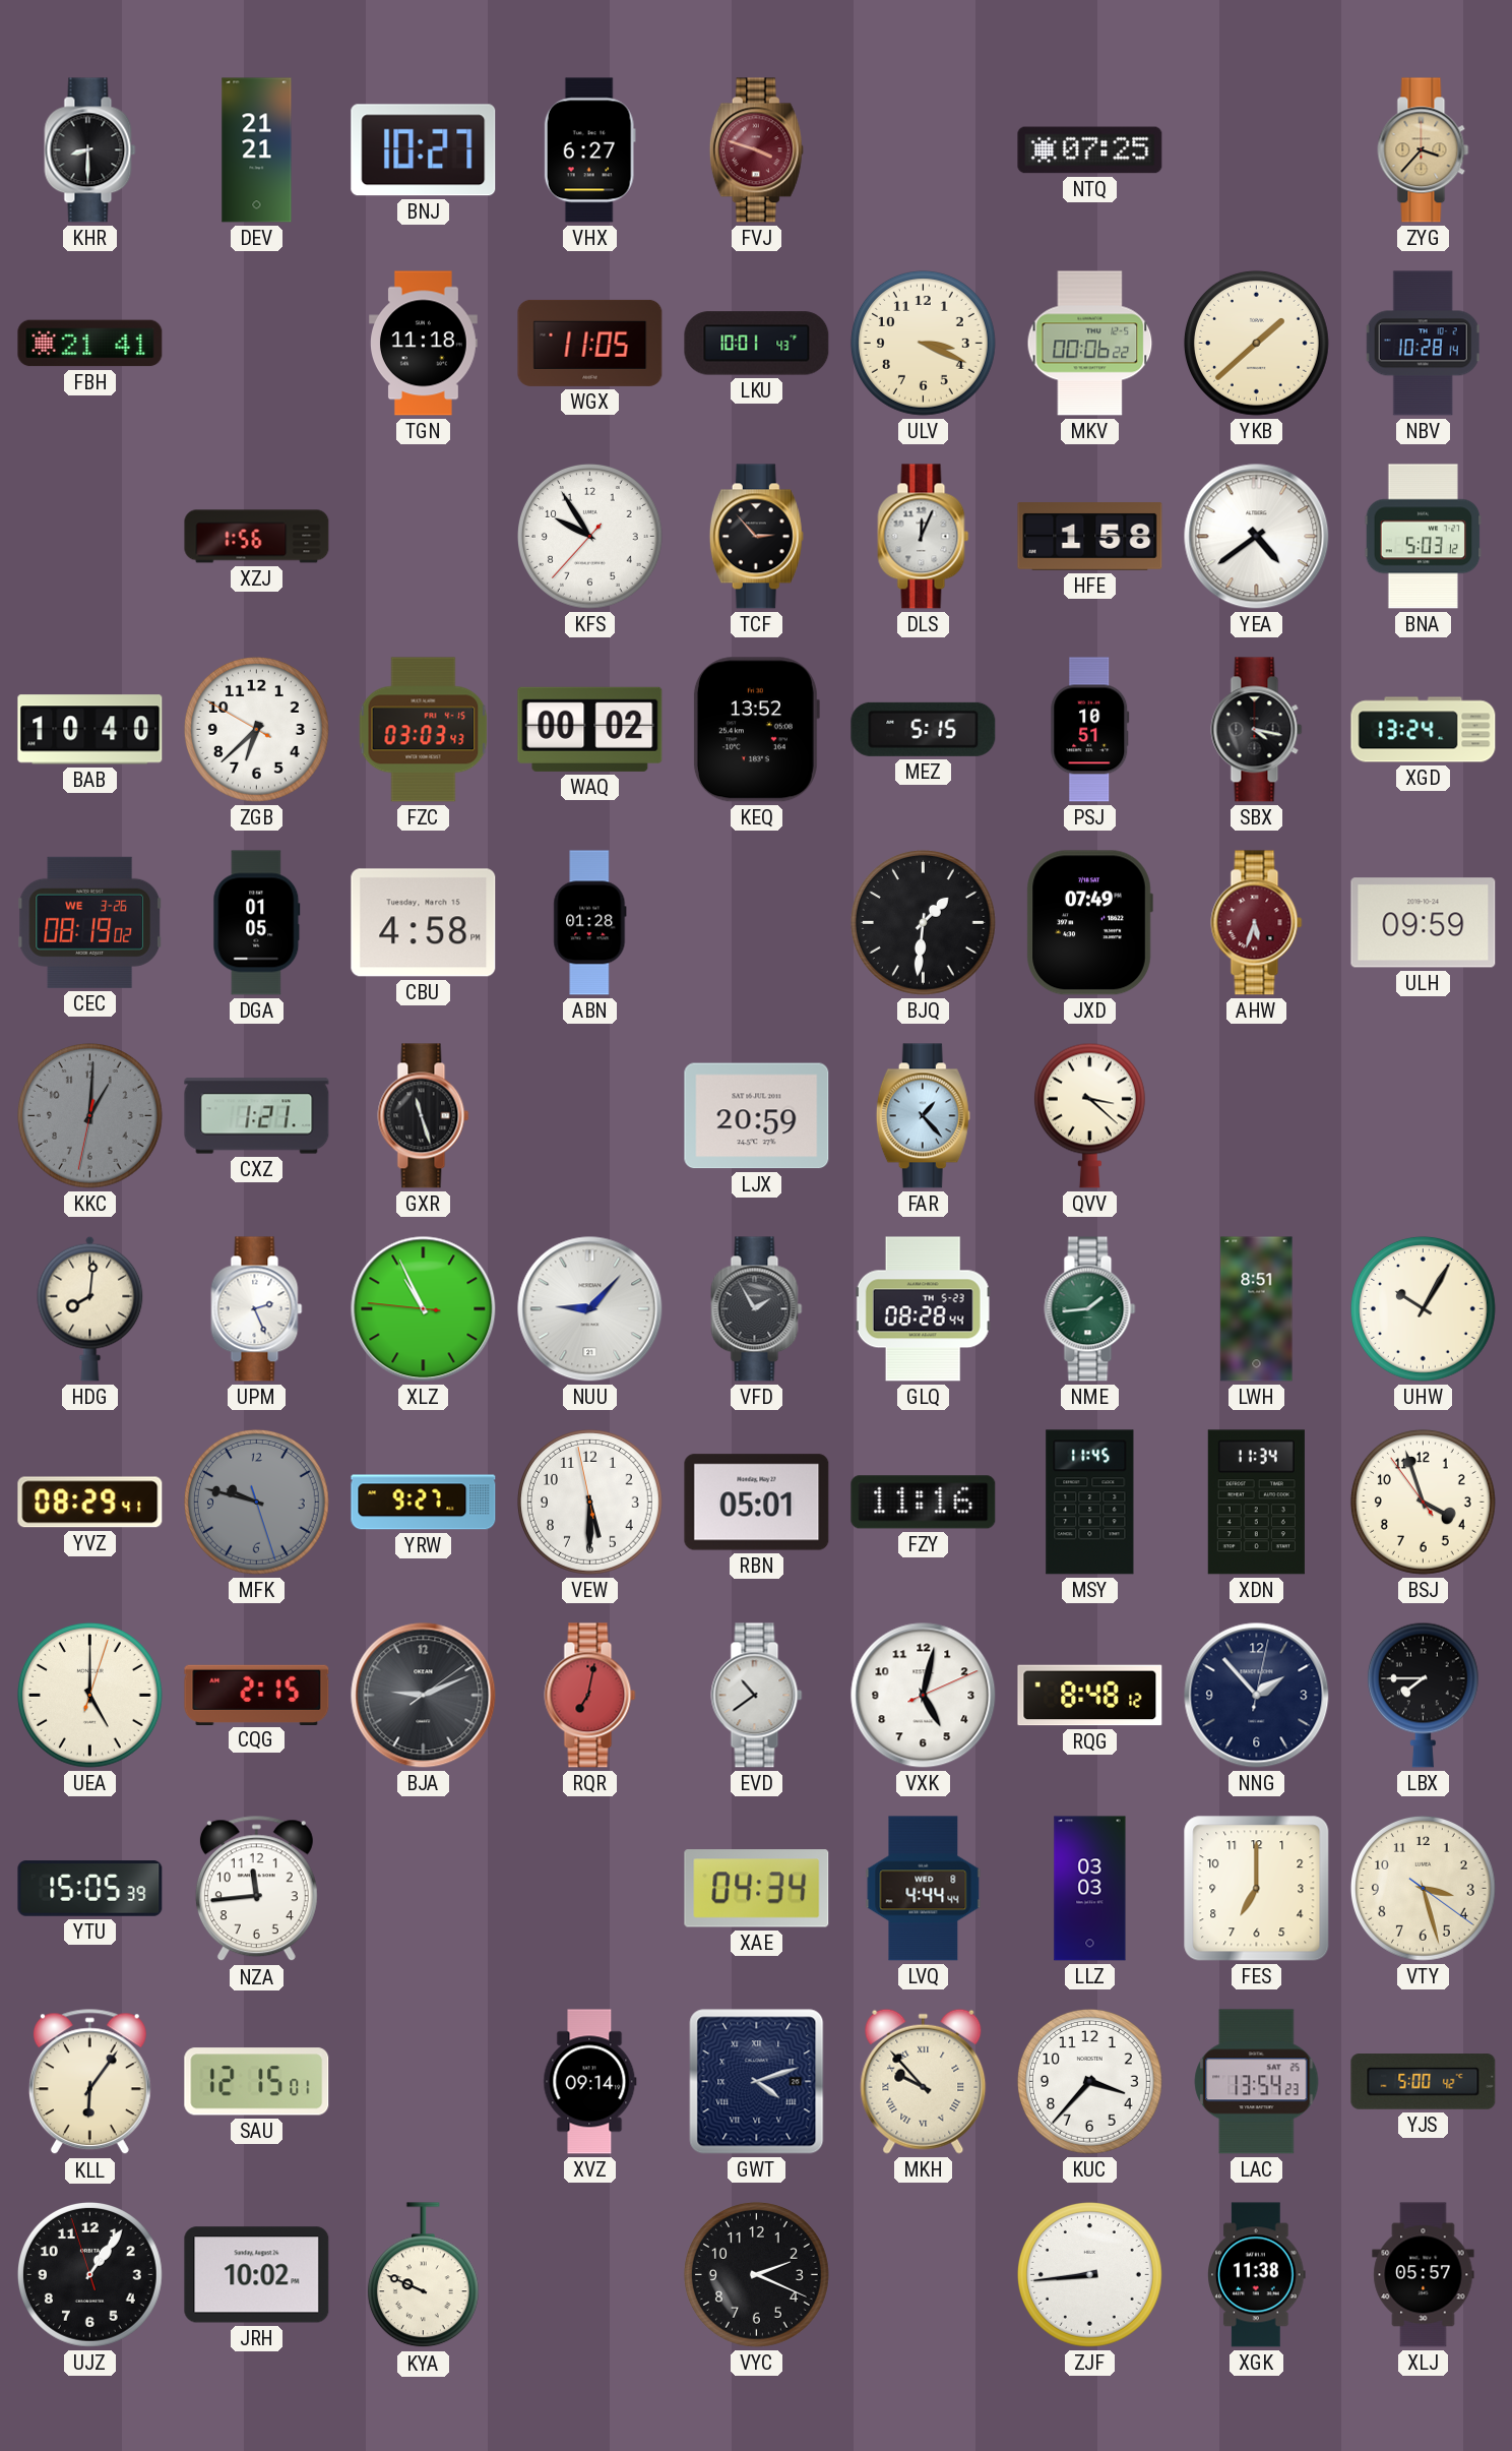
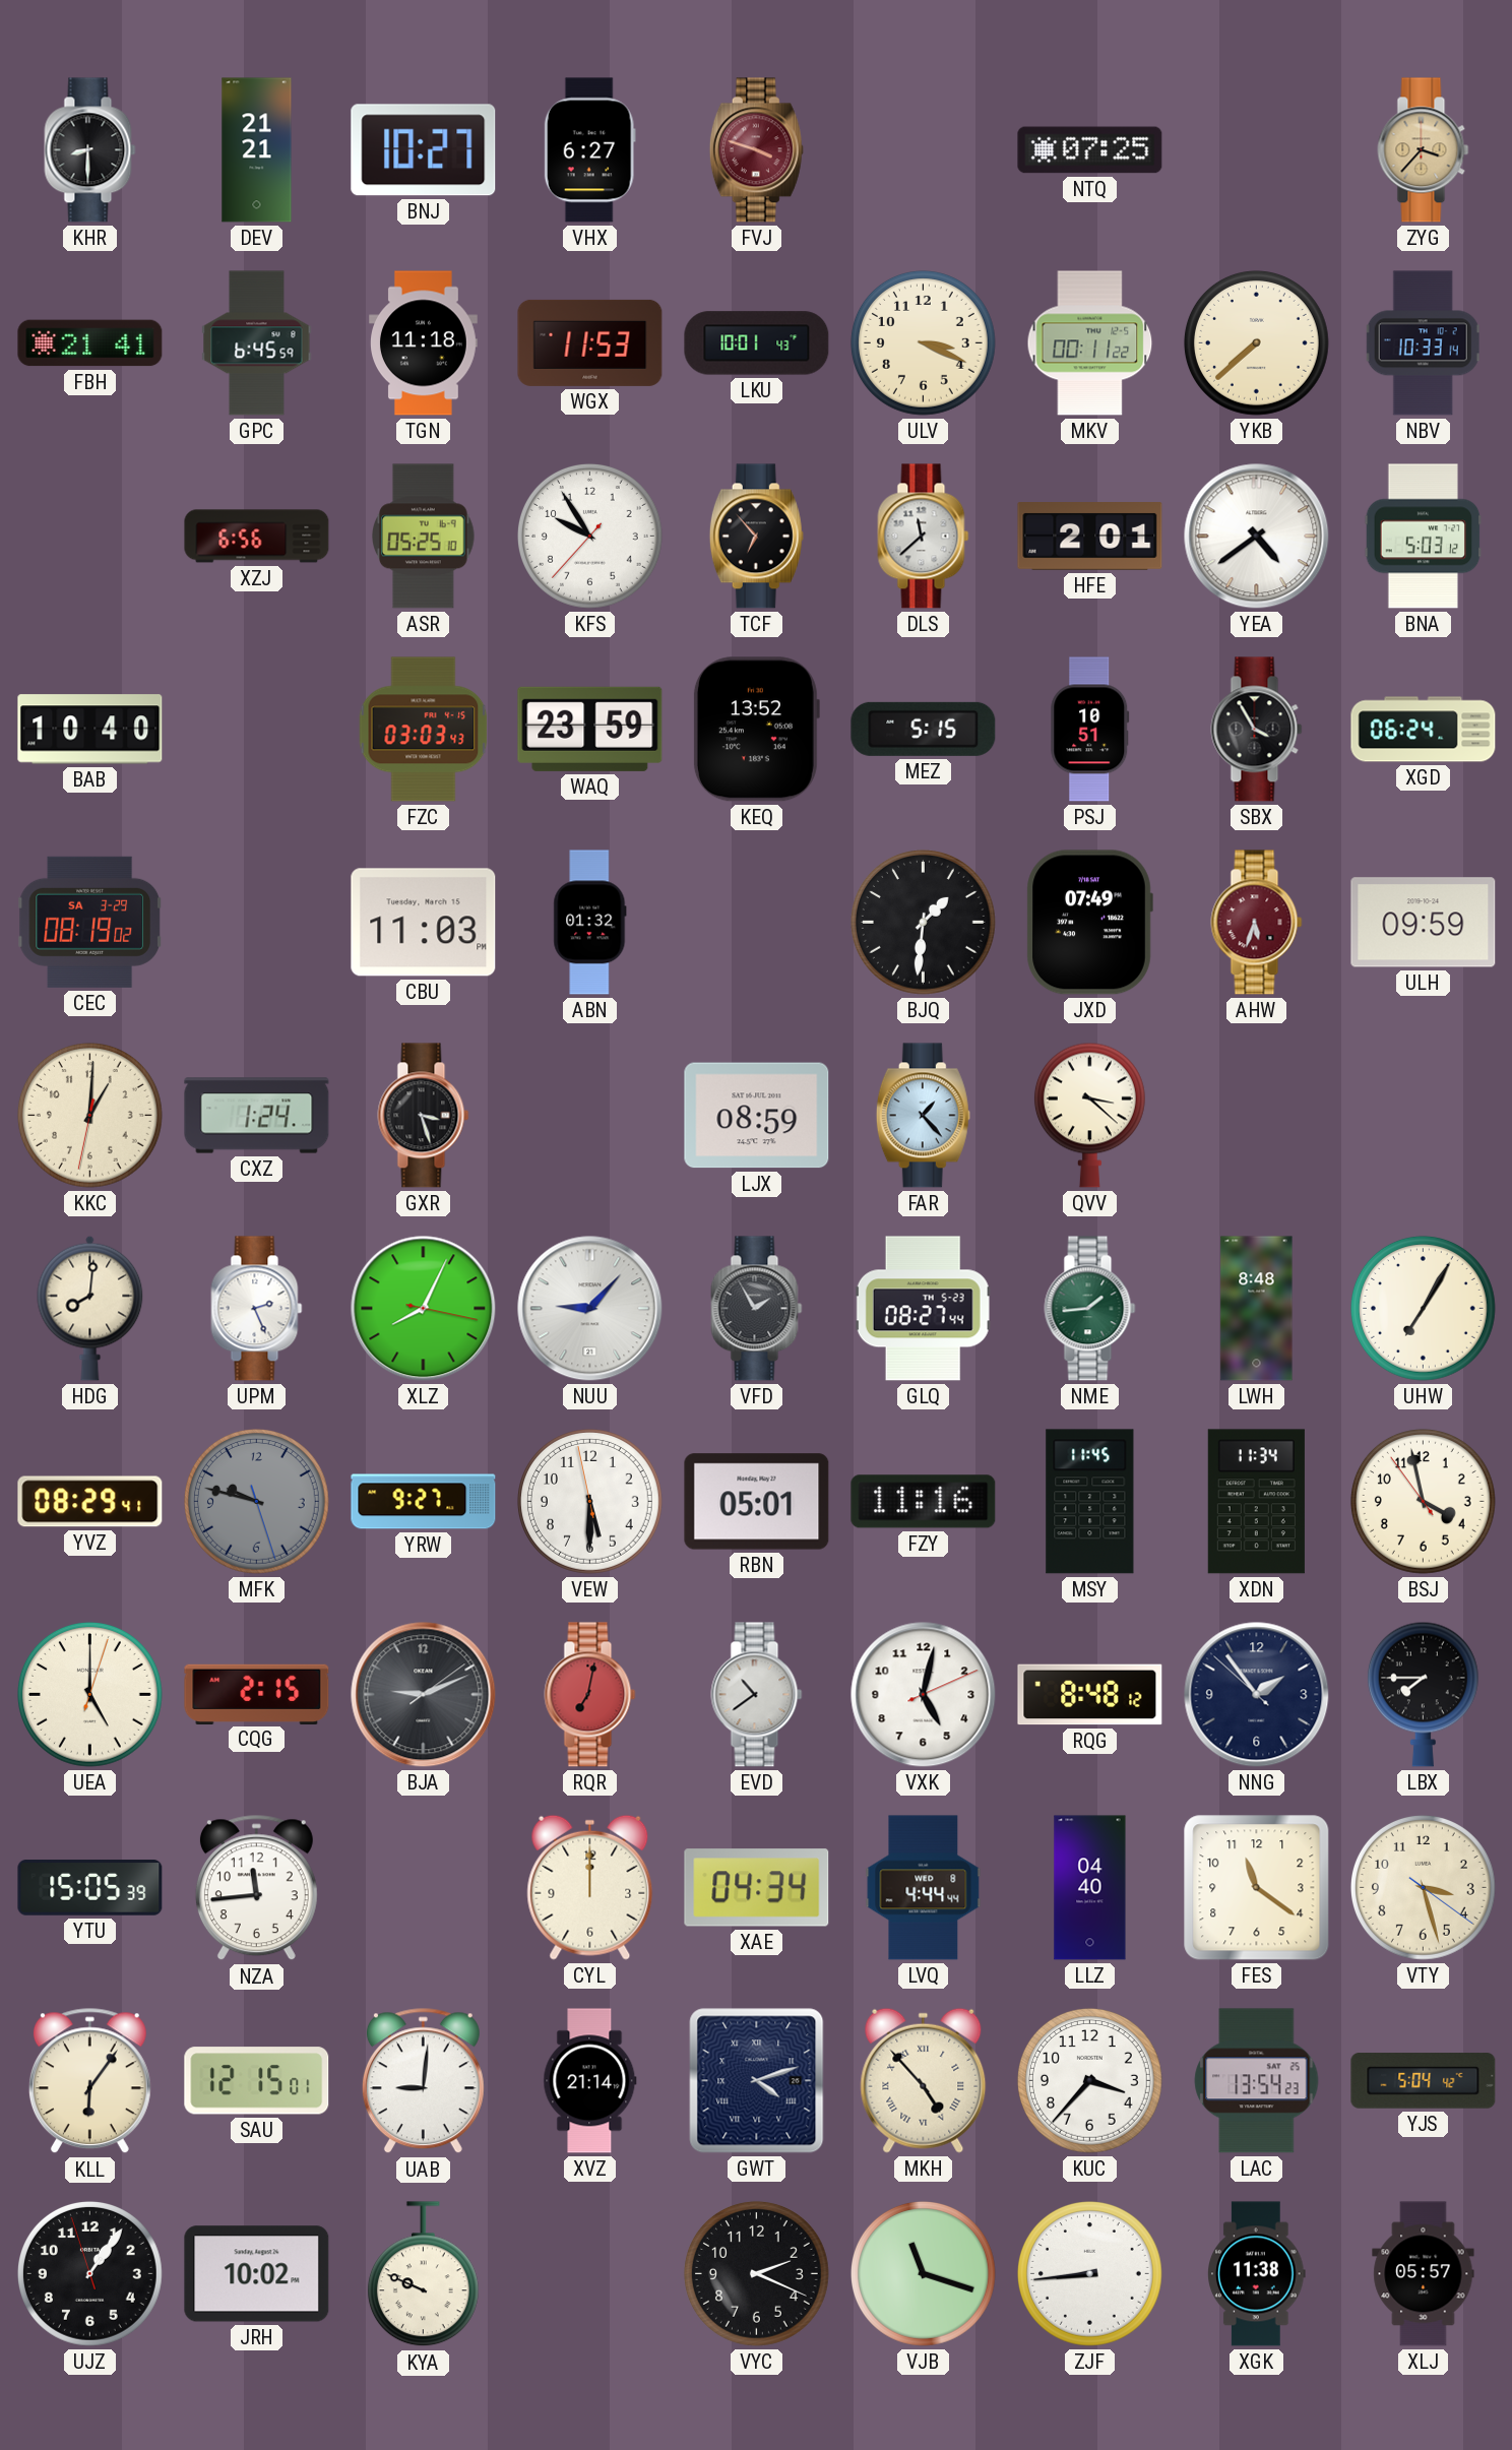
GPC: none -> 6:45 (257, 343)
WGX: 11:05 -> 11:53 (590, 342)
MKV: 00:06 -> 00:11 (1090, 343)
YKB: 1:38 -> 7:38 (1256, 342)
NBV: 10:28 -> 10:33 (1423, 343)
XZJ: 1:56 -> 6:56 (257, 537)
ASR: none -> 05:25 (424, 537)
TCF: 2:53 -> 6:53 (756, 537)
DLS: 12:04 -> 11:38 (924, 537)
HFE: 1:58 -> 2:01 (1090, 537)
ZGB: 6:37 -> none (256, 729)
WAQ: 00:02 -> 23:59 (590, 729)
SBX: 4:17 -> 3:55 (1257, 730)
XGD: 13:24 -> 06:24 (1424, 730)
CEC date: WE 3-26 -> SA 3-29 (89, 922)
DGA: 01:05 -> none (257, 923)
CBU: 4:58 -> 11:03 (424, 923)
ABN: 01:28 -> 01:32 (590, 923)
KKC dial: grey -> cream (89, 1115)
CXZ: 1:21 -> 1:24 (257, 1116)
GXR: 11:27 -> 3:27 (424, 1116)
LJX: 20:59 -> 08:59 (757, 1116)
XLZ: 10:55 -> 8:04 (424, 1309)
GLQ: 08:28 -> 08:27 (923, 1309)
LWH: 8:51 -> 8:48 (1257, 1309)
UHW: 10:05 -> 7:05 (1423, 1308)
BSJ: 3:56 -> 3:57 (1423, 1501)
NNG: 1:53:02 -> 1:53:52 (1257, 1695)
CYL: none -> 12:00 (590, 1887)
LLZ: 03:03 -> 04:40 (1090, 1888)
FES: 7:00 -> 11:21 (1257, 1888)
UAB: none -> 9:01 (423, 2081)
XVZ: 09:14 -> 21:14 (590, 2081)
MKH: 9:53 -> 4:53 (924, 2080)
YJS: 5:00 -> 5:04 (1424, 2081)
VJB: none -> 11:18 (923, 2273)
